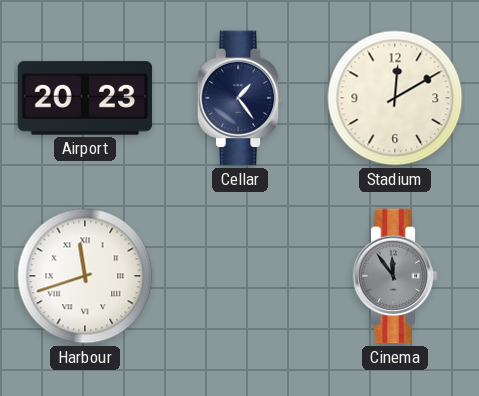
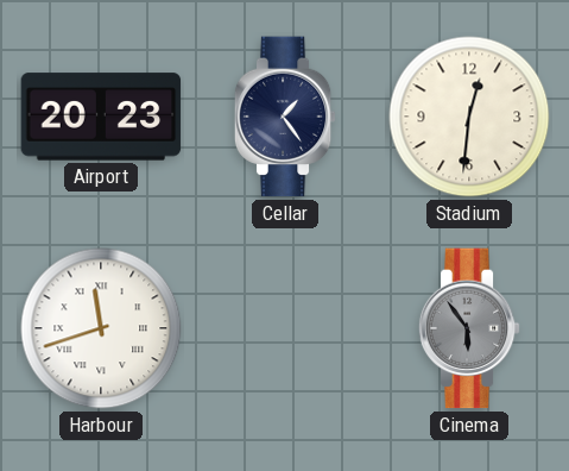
Stadium: 12:10 -> 12:31 (469, 117)
Cinema: 11:54 -> 5:54 (469, 328)
